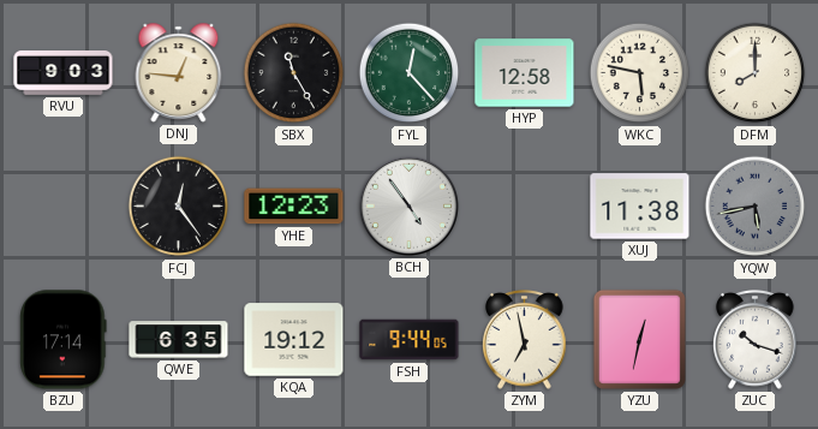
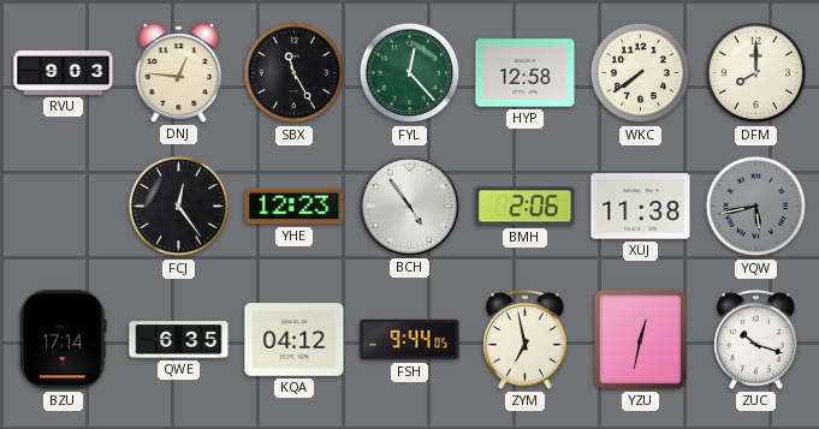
WKC: 5:47 -> 7:39 (641, 73)
BMH: none -> 2:06 (526, 207)
KQA: 19:12 -> 04:12 (295, 340)
